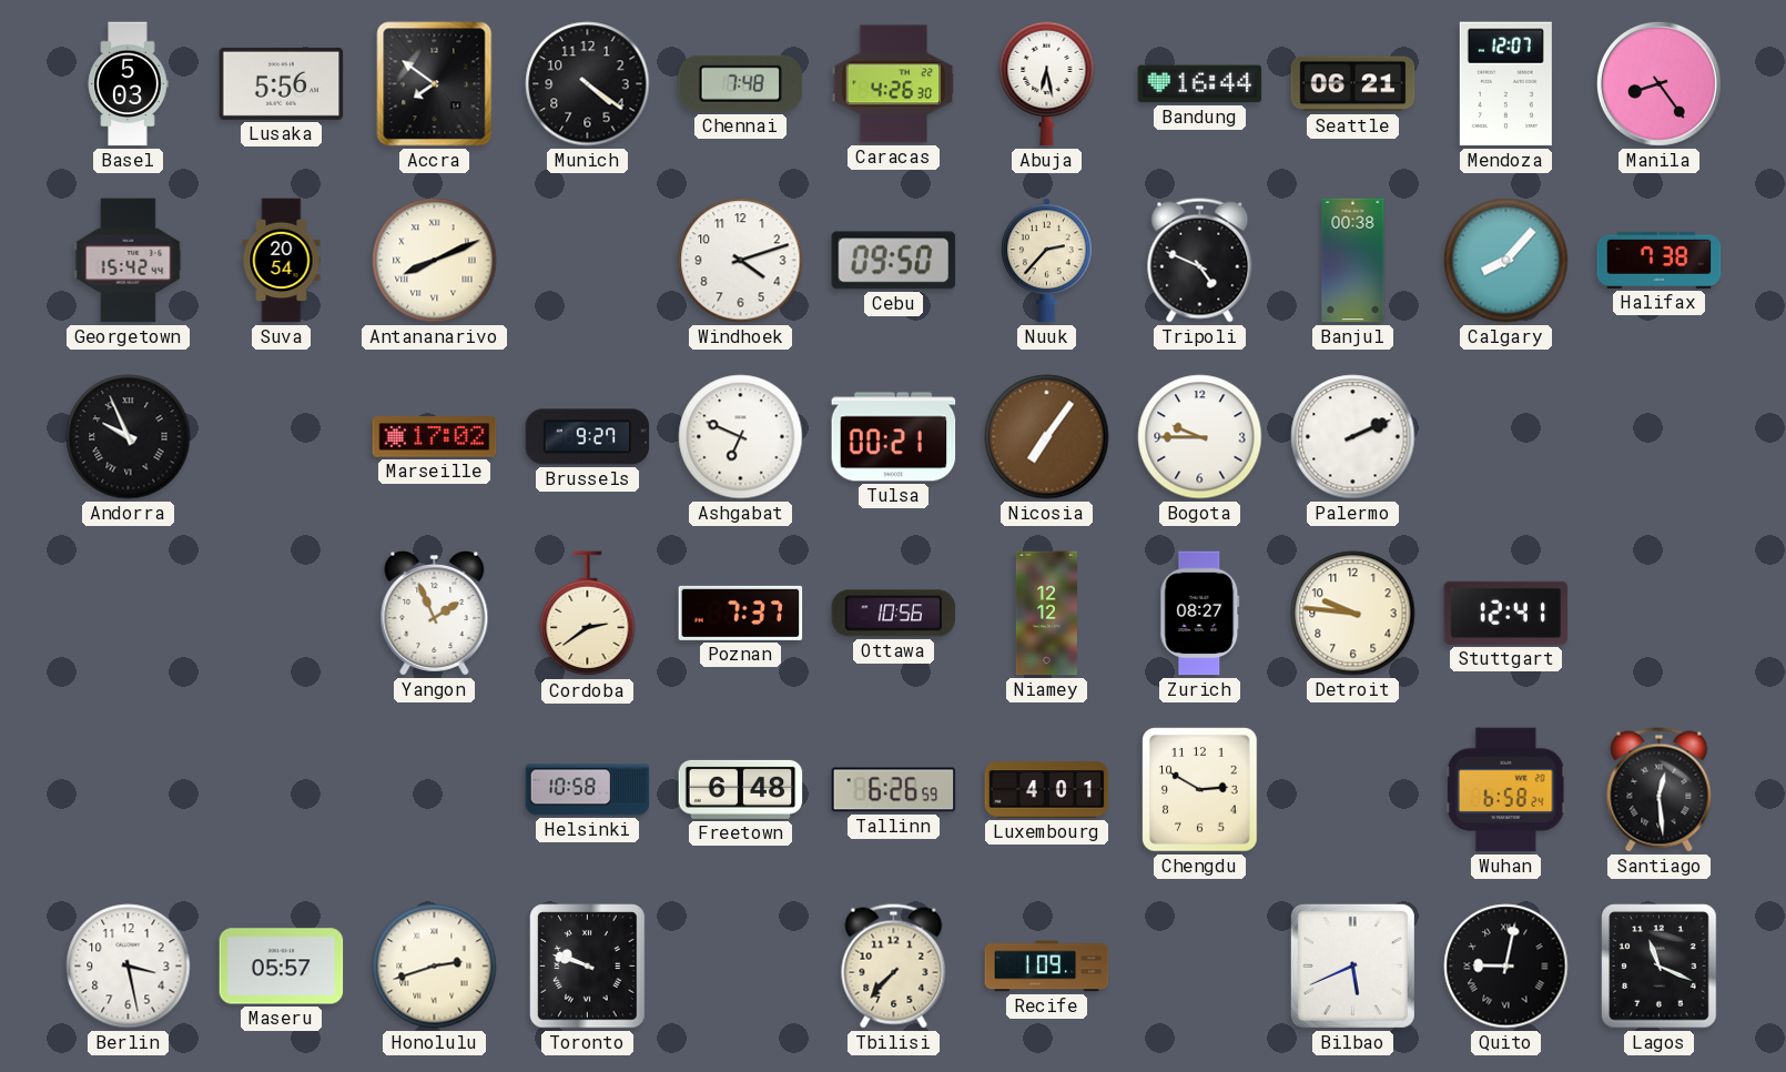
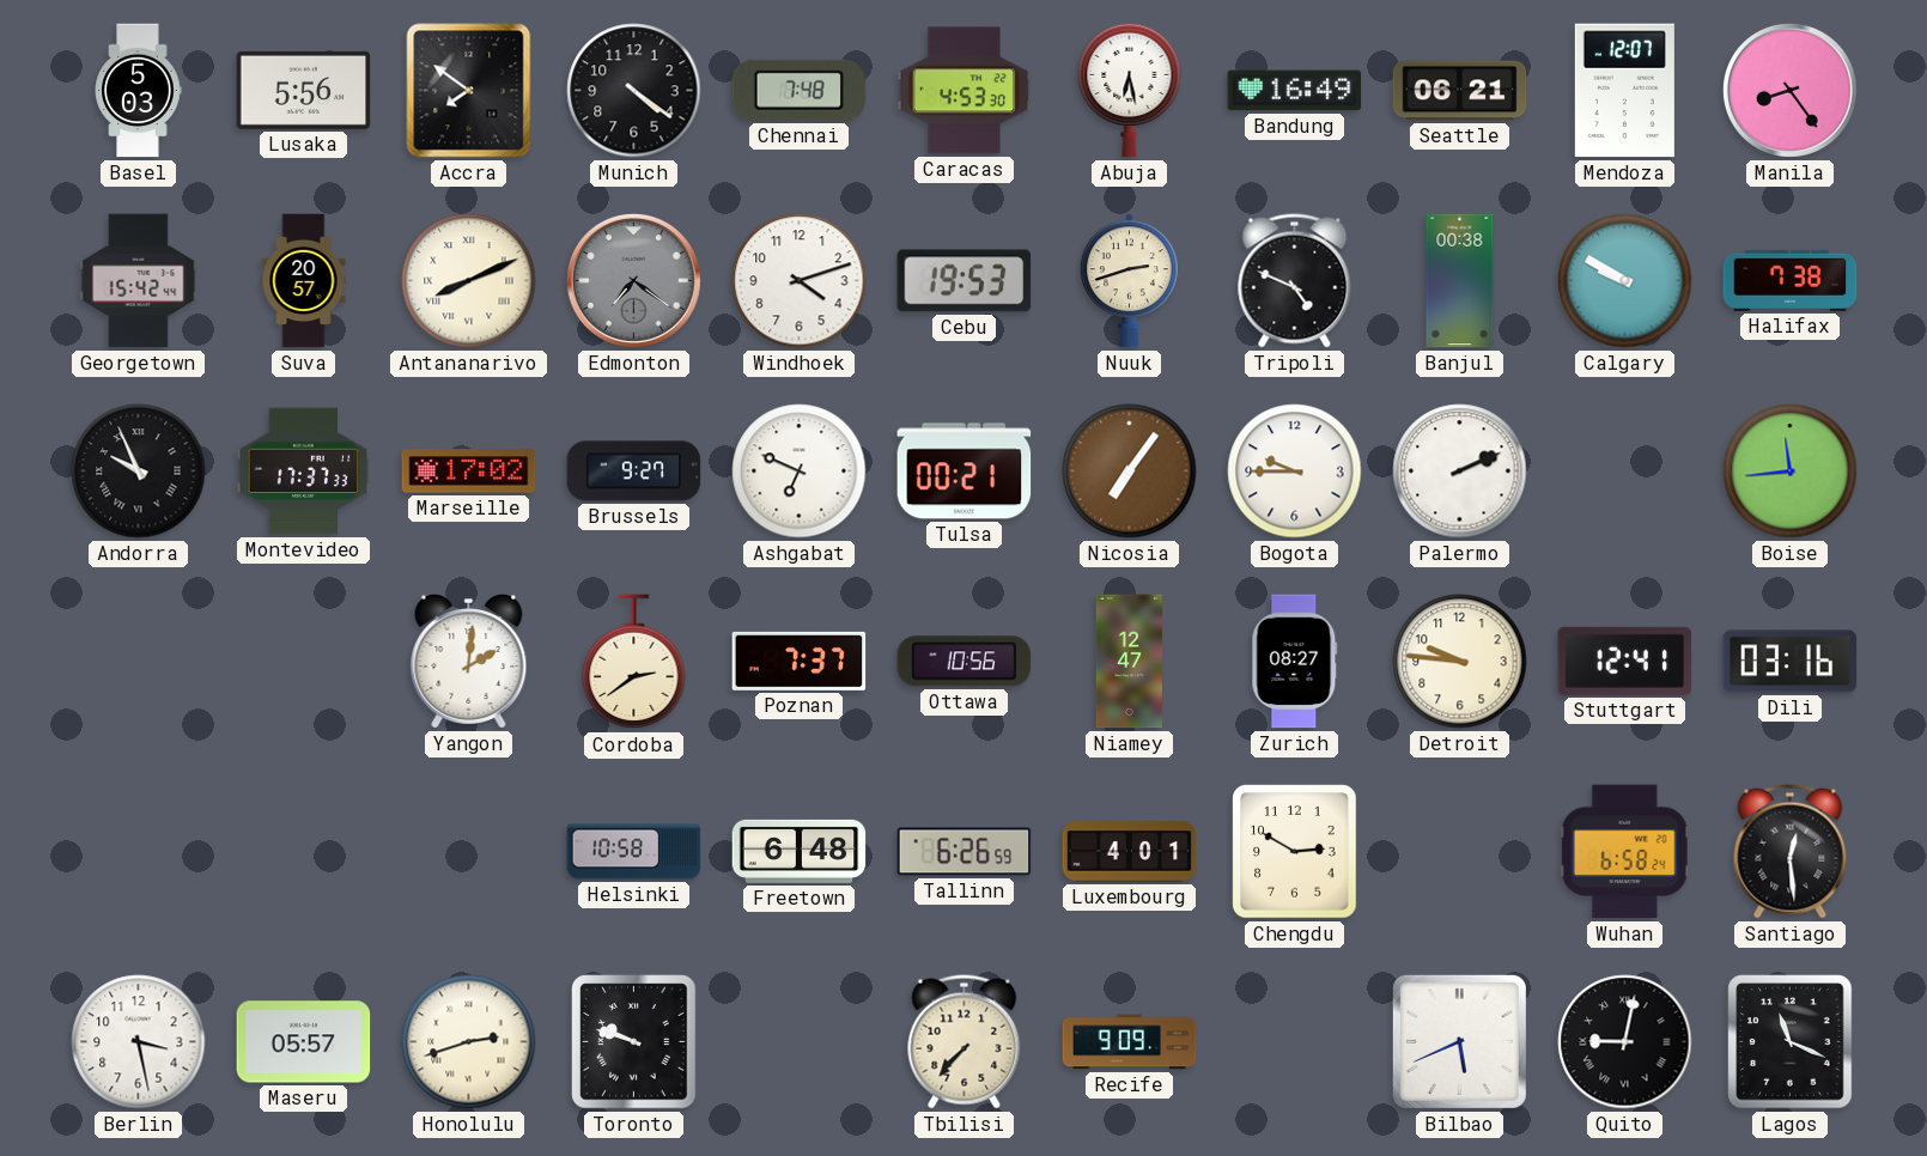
Caracas: 4:26 -> 4:53 (965, 91)
Bandung: 16:44 -> 16:49 (1295, 91)
Suva: 20:54 -> 20:57 (304, 281)
Edmonton: none -> 7:21 (633, 280)
Cebu: 09:50 -> 19:53 (965, 281)
Nuuk: 2:37 -> 2:42 (1129, 281)
Calgary: 8:07 -> 9:50 (1625, 281)
Montevideo: none -> 17:37 (304, 471)
Boise: none -> 11:44 (1791, 471)
Yangon: 1:56 -> 2:01 (469, 661)
Niamey: 12:12 -> 12:47 (1129, 662)
Dili: none -> 03:16 (1791, 662)
Recife: 1:09 -> 9:09 (1130, 1042)
